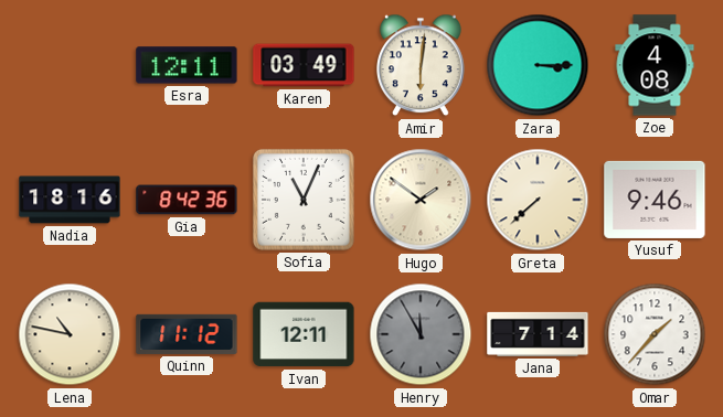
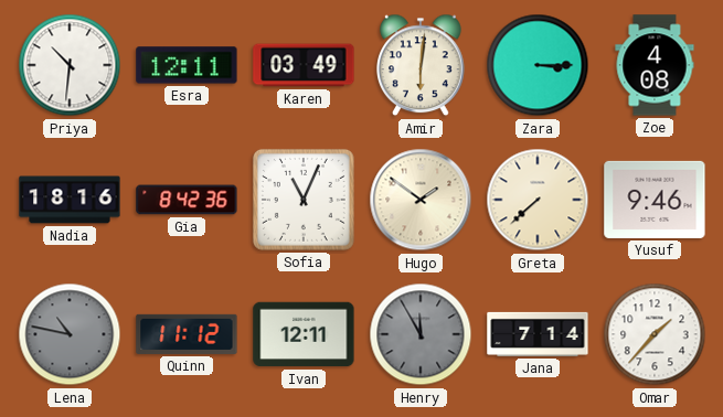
Priya: none -> 10:31 (70, 65)
Lena dial: cream -> grey (70, 334)
